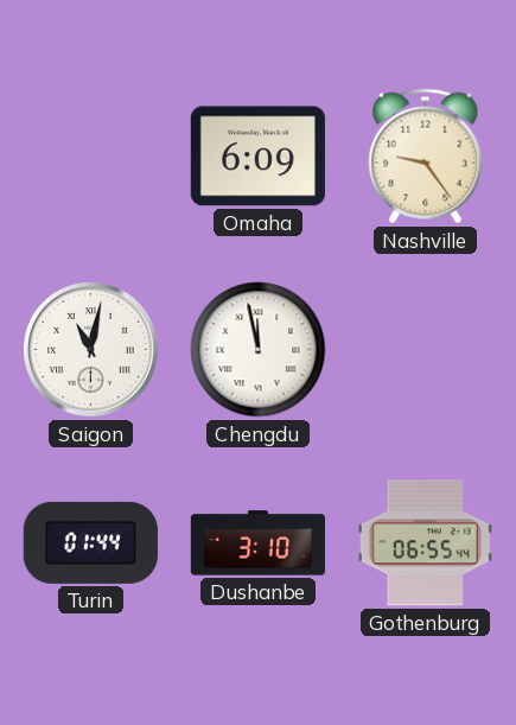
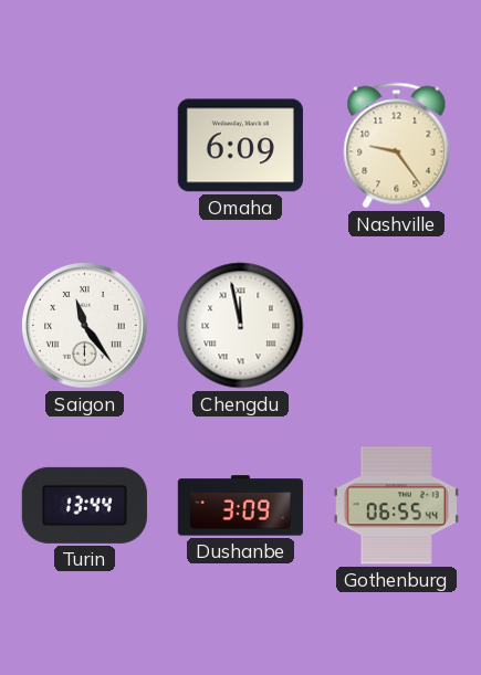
Saigon: 11:02 -> 11:24 (85, 326)
Turin: 01:44 -> 13:44 (84, 505)
Dushanbe: 3:10 -> 3:09 (240, 506)
